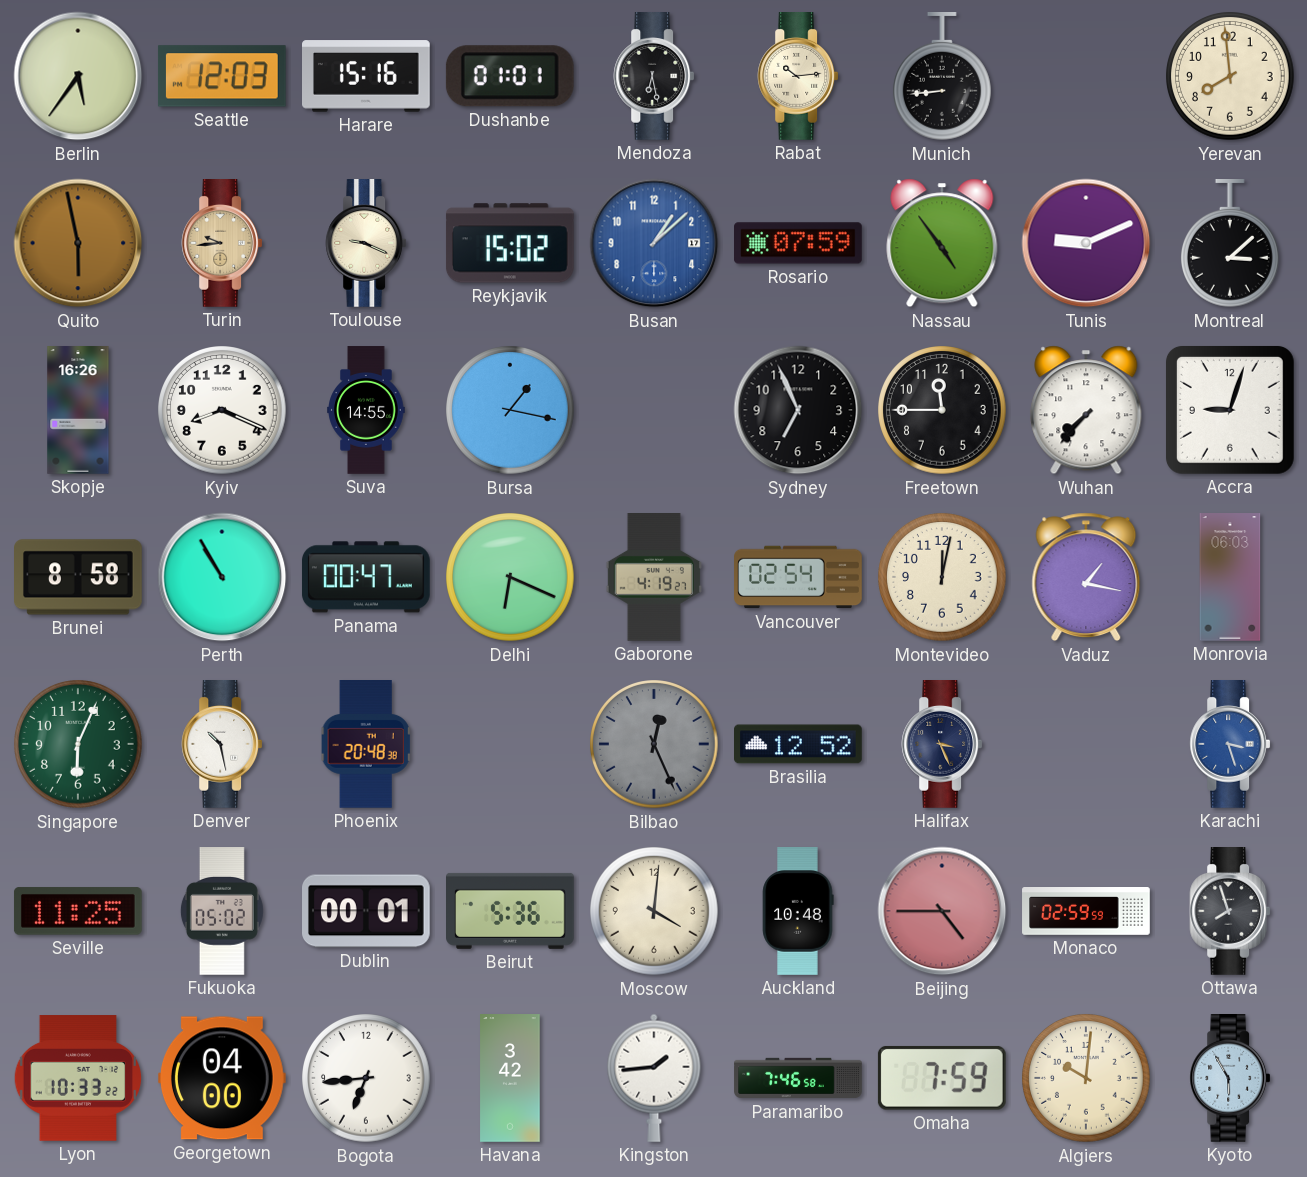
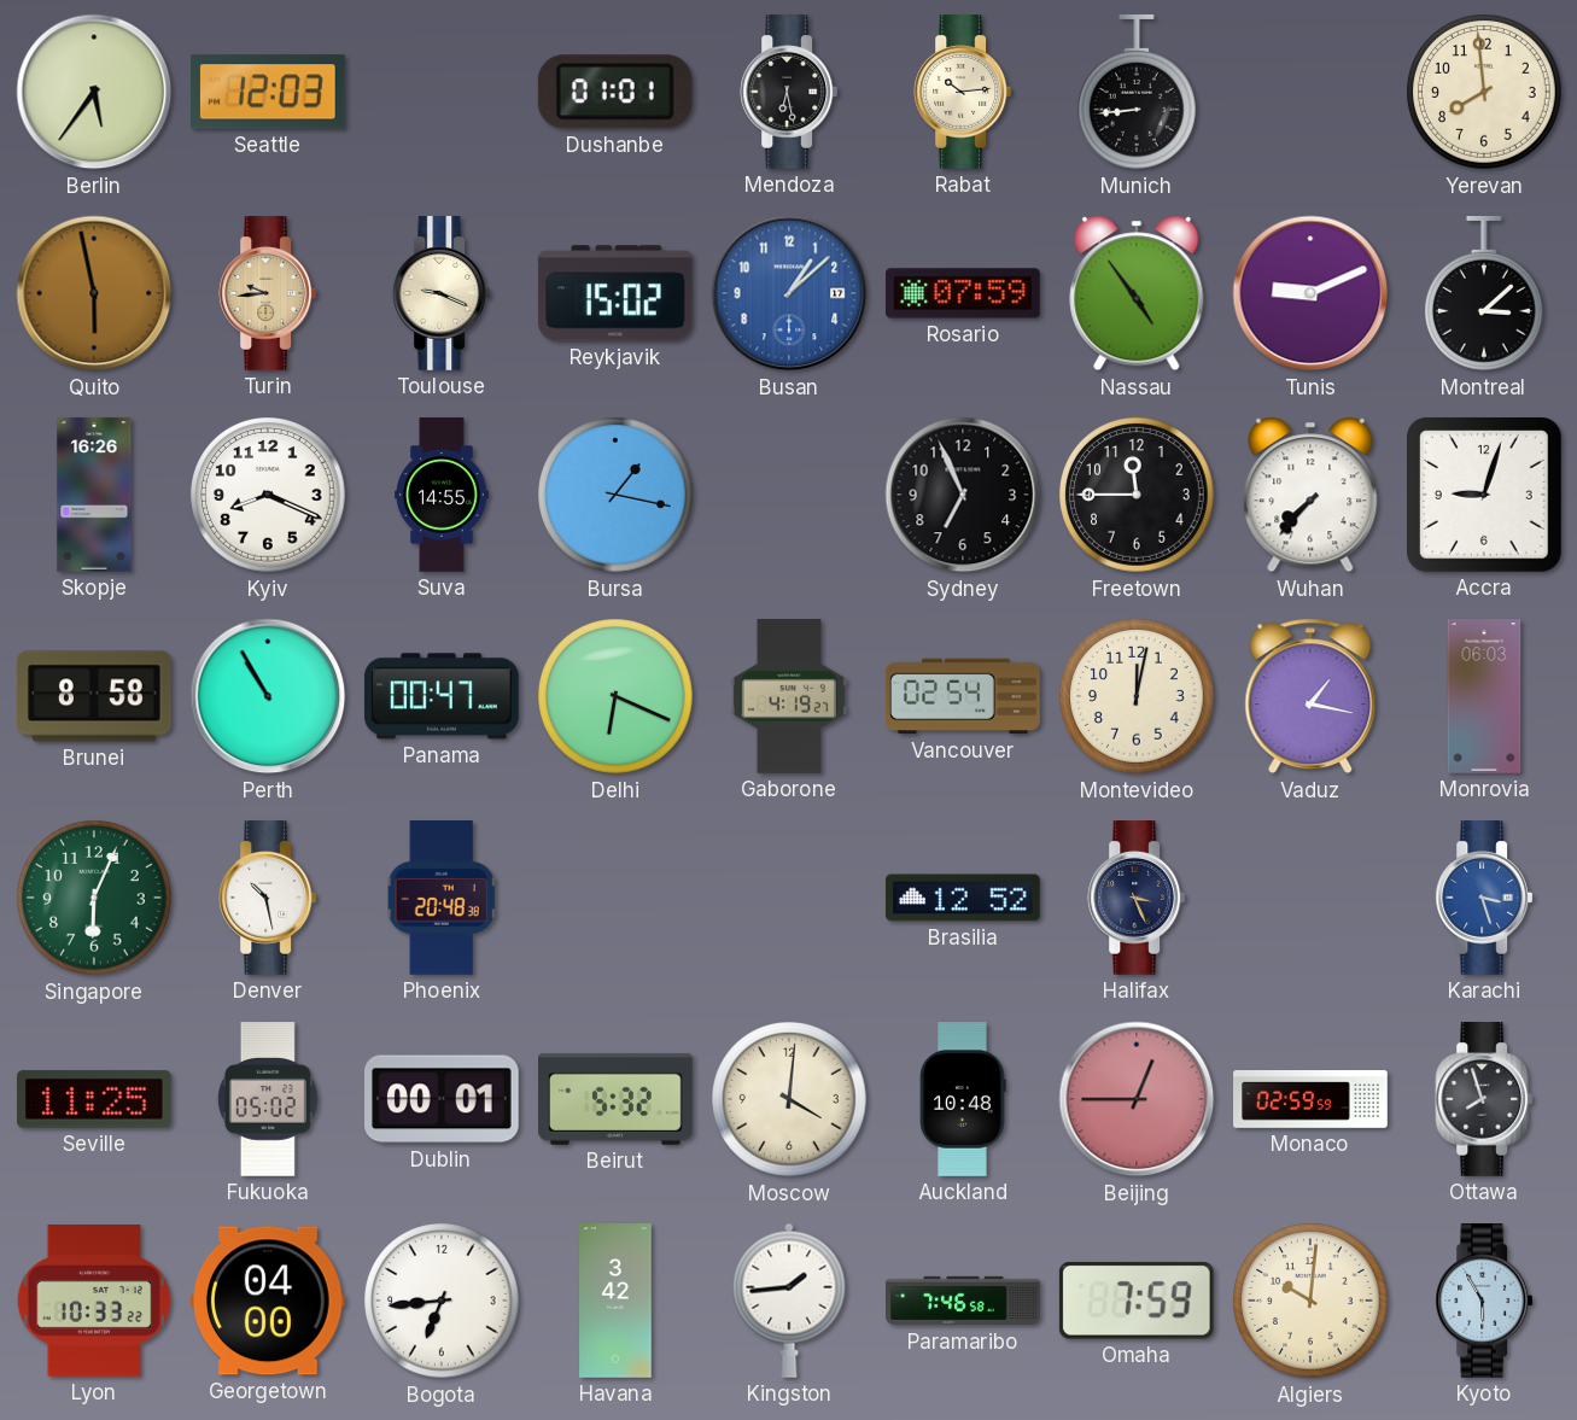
Harare: 15:16 -> none (367, 76)
Bilbao: 12:26 -> none (654, 744)
Beirut: 5:36 -> 5:32 (617, 1099)
Beijing: 4:45 -> 12:45 (1137, 1099)
